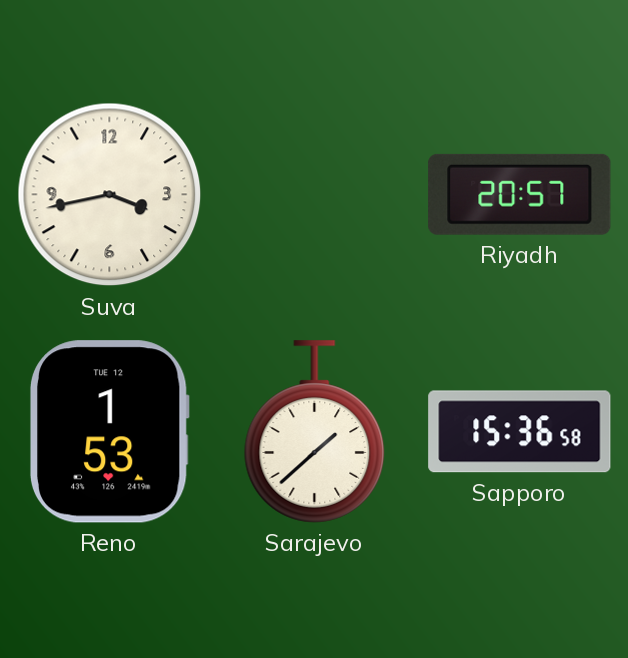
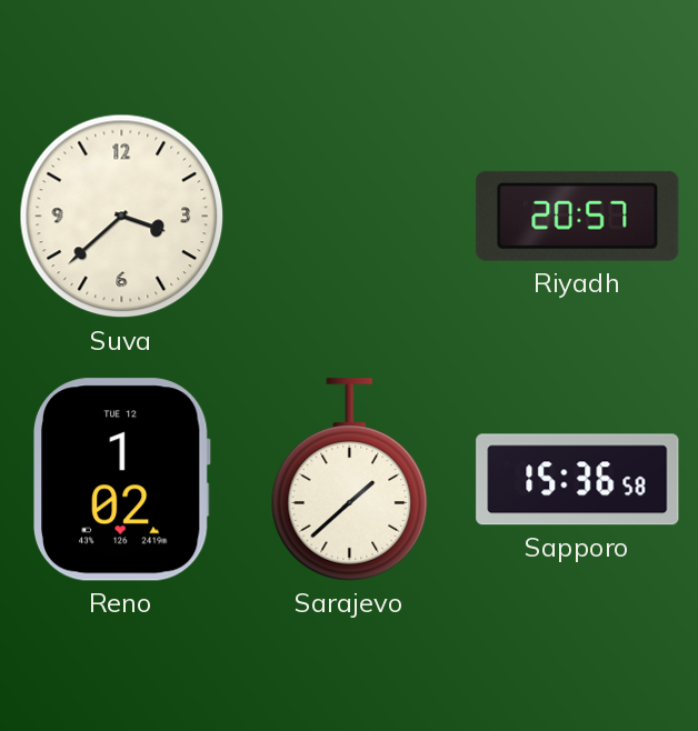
Suva: 3:43 -> 3:38 (122, 217)
Reno: 1:53 -> 1:02 (121, 480)
